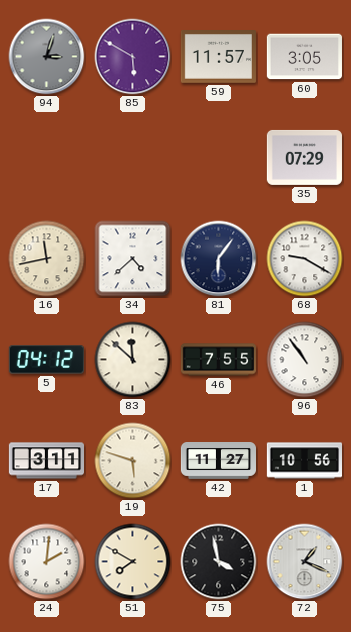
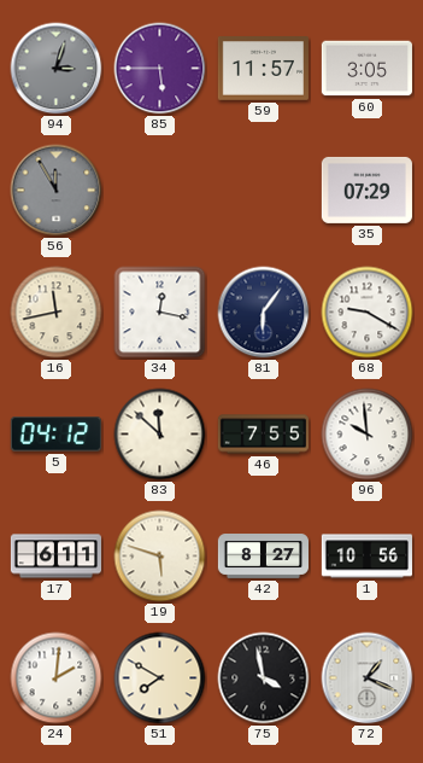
85: 5:50 -> 5:45 (160, 69)
56: none -> 11:55 (57, 191)
34: 4:38 -> 12:17 (160, 313)
96: 10:54 -> 9:59 (368, 435)
17: 3:11 -> 6:11 (57, 557)
42: 11:27 -> 8:27 (263, 557)
